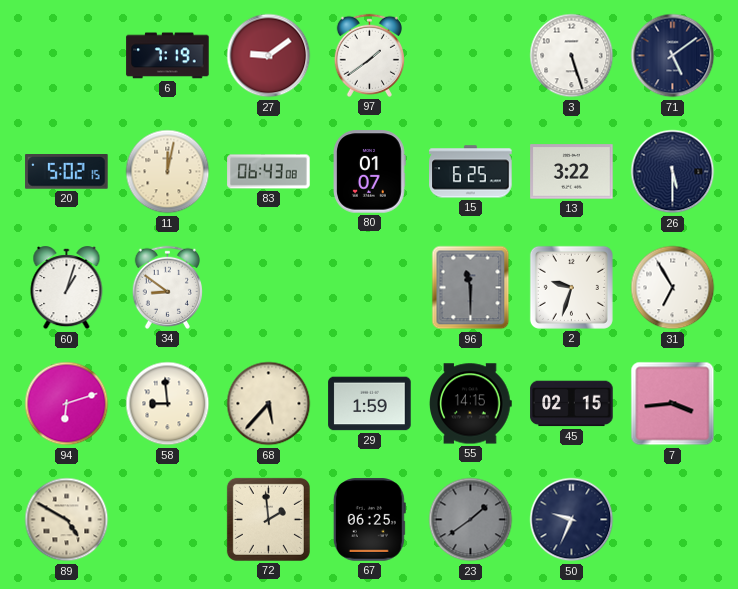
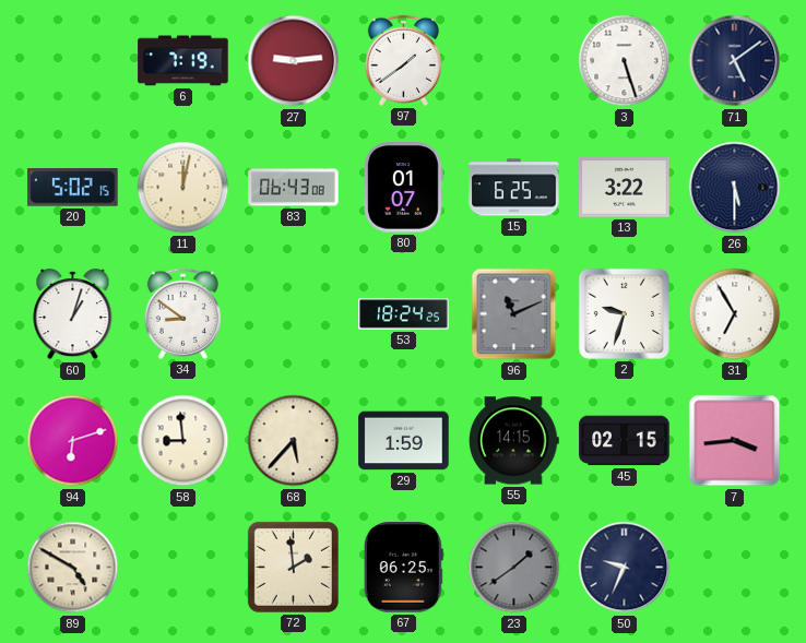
27: 9:09 -> 9:14 (294, 61)
53: none -> 18:24 (404, 314)
96: 11:30 -> 11:11 (514, 314)
